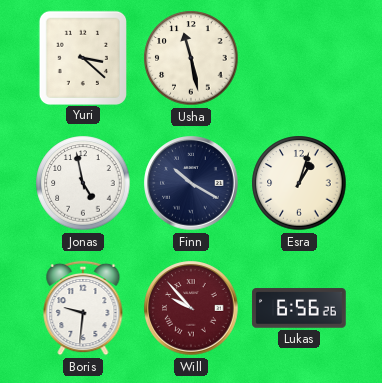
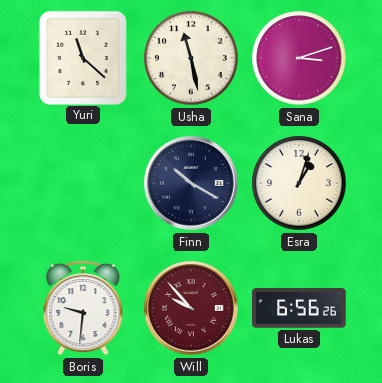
Yuri: 3:22 -> 11:22 (82, 57)
Sana: none -> 3:12 (299, 58)
Jonas: 4:58 -> none (83, 183)
